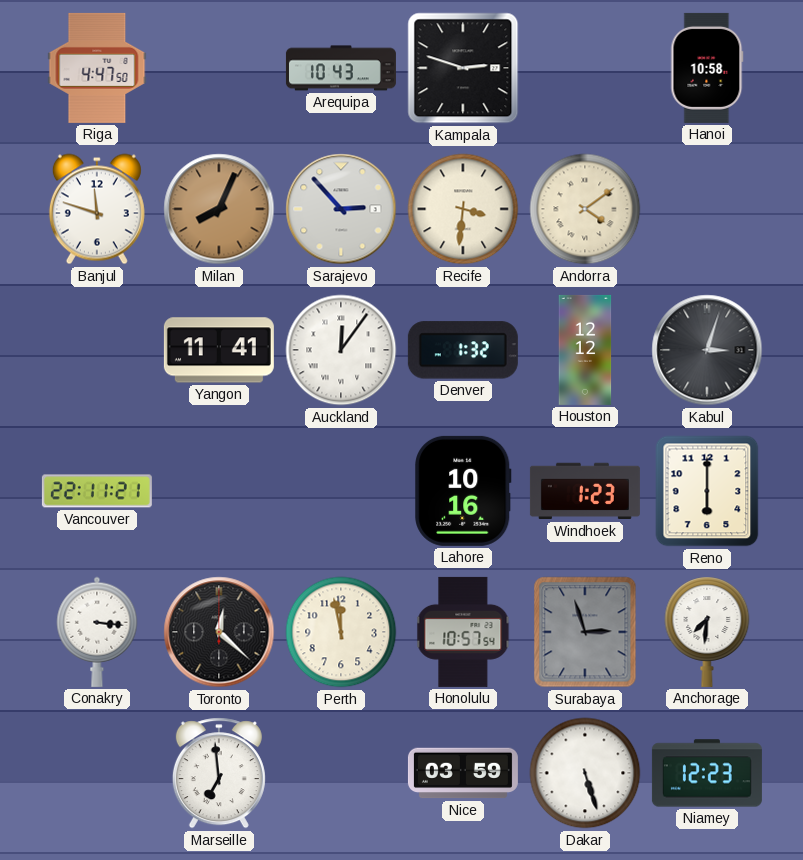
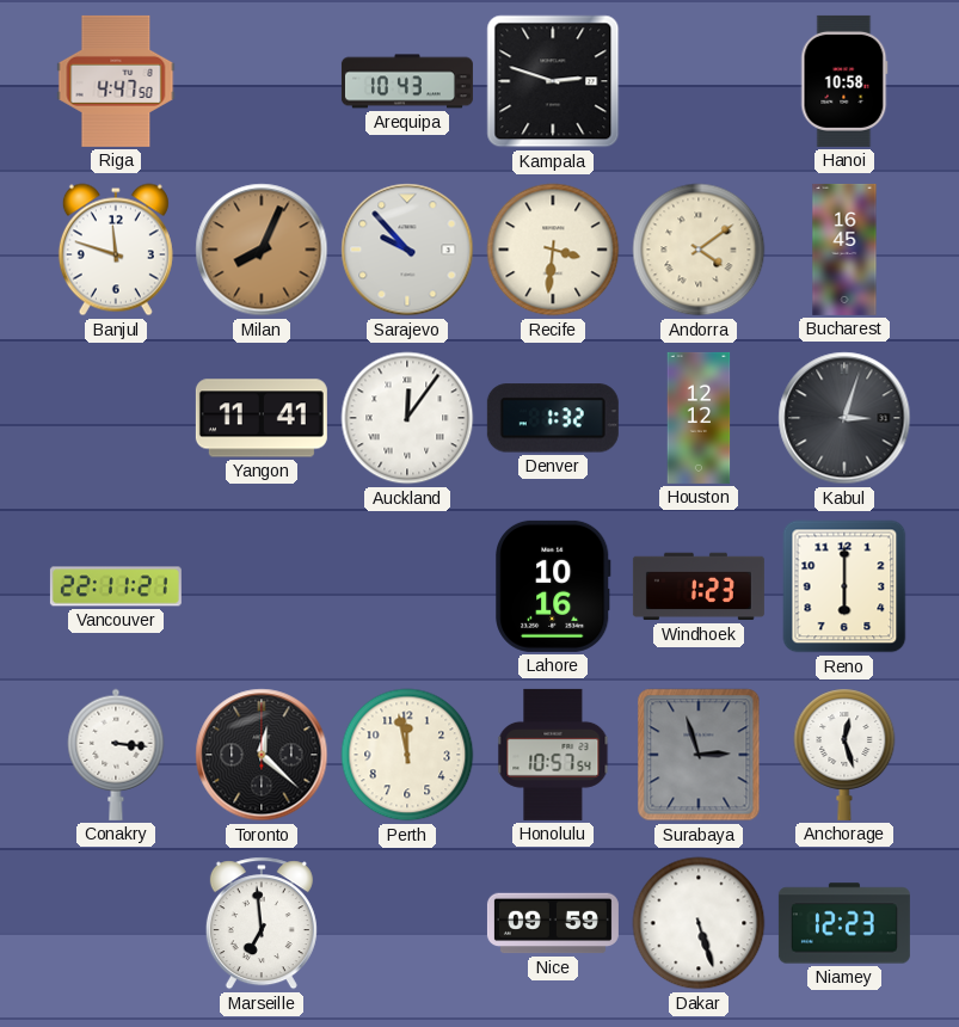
Sarajevo: 2:53 -> 9:53 (407, 250)
Bucharest: none -> 16:45 (844, 250)
Anchorage: 7:31 -> 12:27 (844, 755)
Nice: 03:59 -> 09:59 (553, 923)
